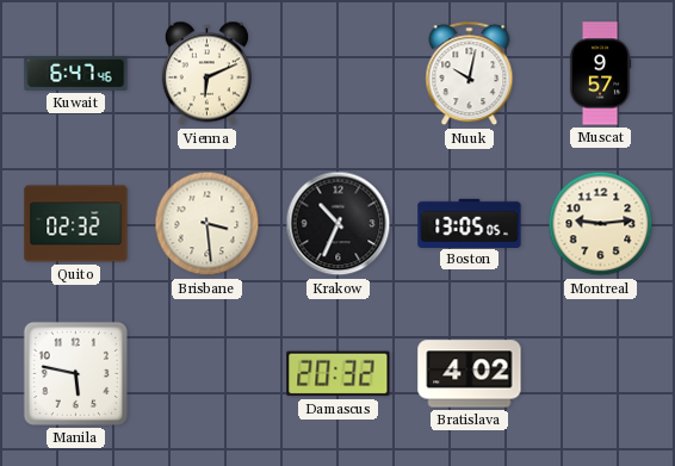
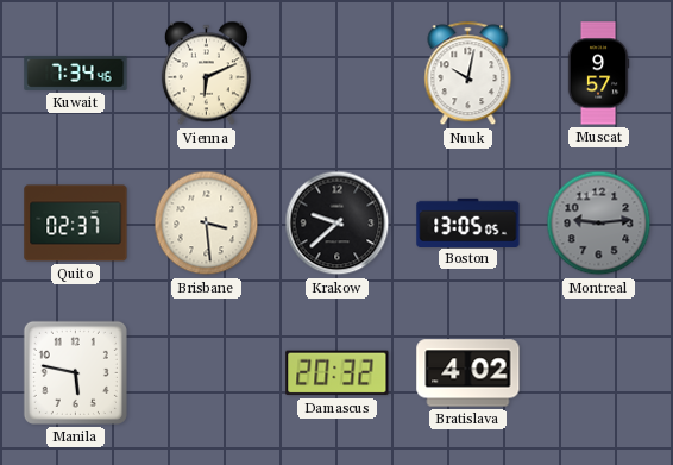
Kuwait: 6:47 -> 7:34 (76, 73)
Quito: 02:32 -> 02:37 (76, 224)
Krakow: 10:34 -> 9:38 (338, 224)
Montreal dial: cream -> grey (599, 224)
